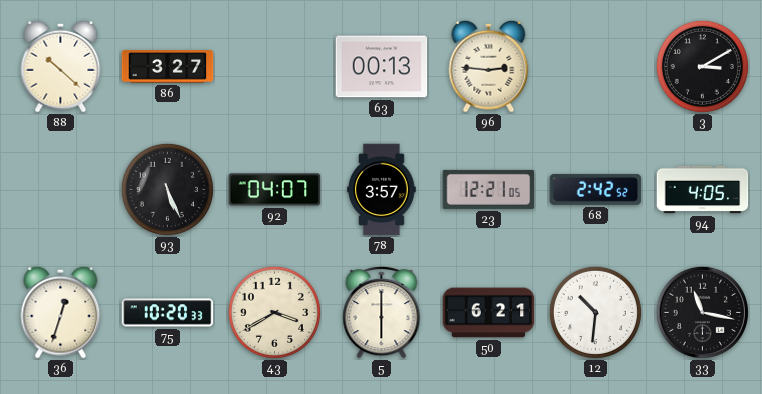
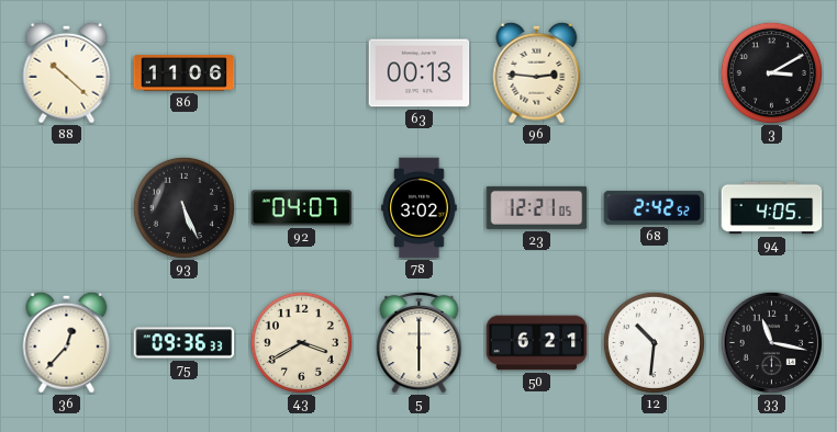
86: 3:27 -> 11:06 (185, 73)
78: 3:57 -> 3:02 (420, 208)
36: 12:33 -> 12:37 (67, 342)
75: 10:20 -> 09:36 (185, 343)
